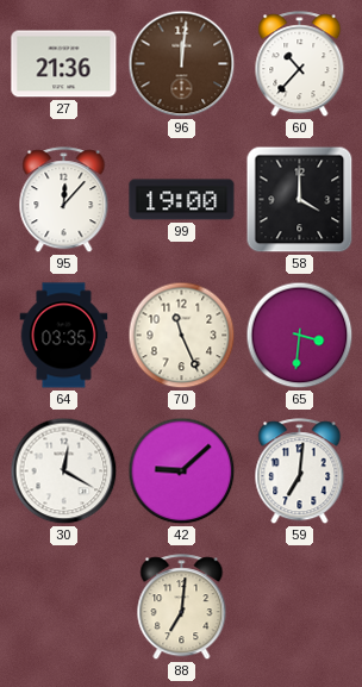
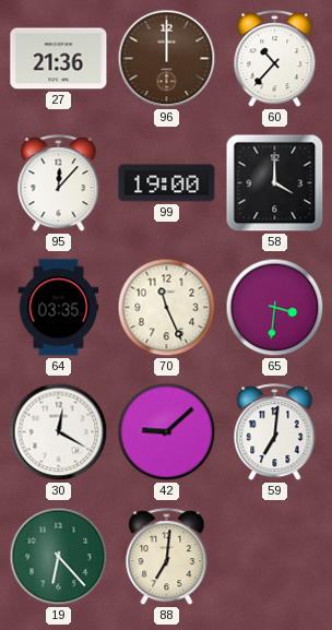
96: 12:01 -> 12:00 (167, 59)
19: none -> 6:23 (59, 557)
